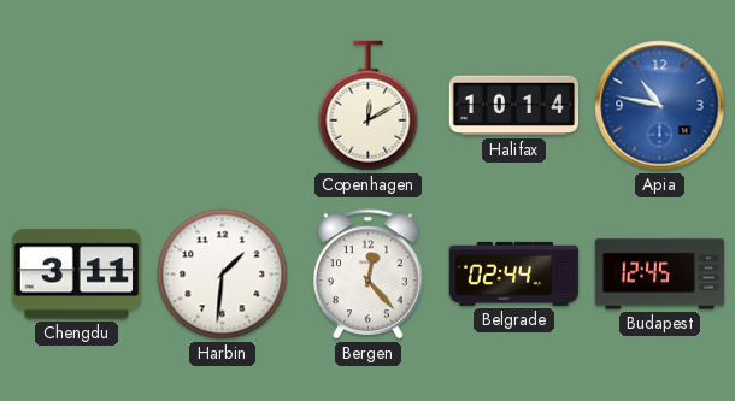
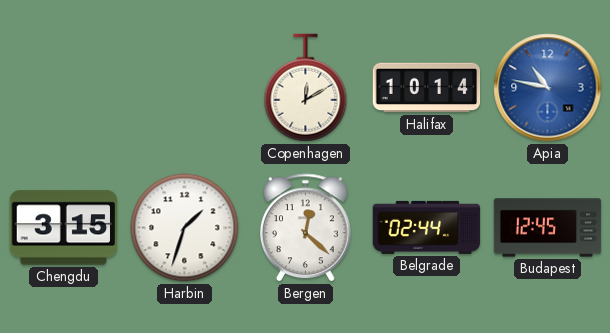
Chengdu: 3:11 -> 3:15 (64, 228)
Harbin: 1:31 -> 1:33 (185, 228)
Bergen: 12:23 -> 12:22 (305, 228)
